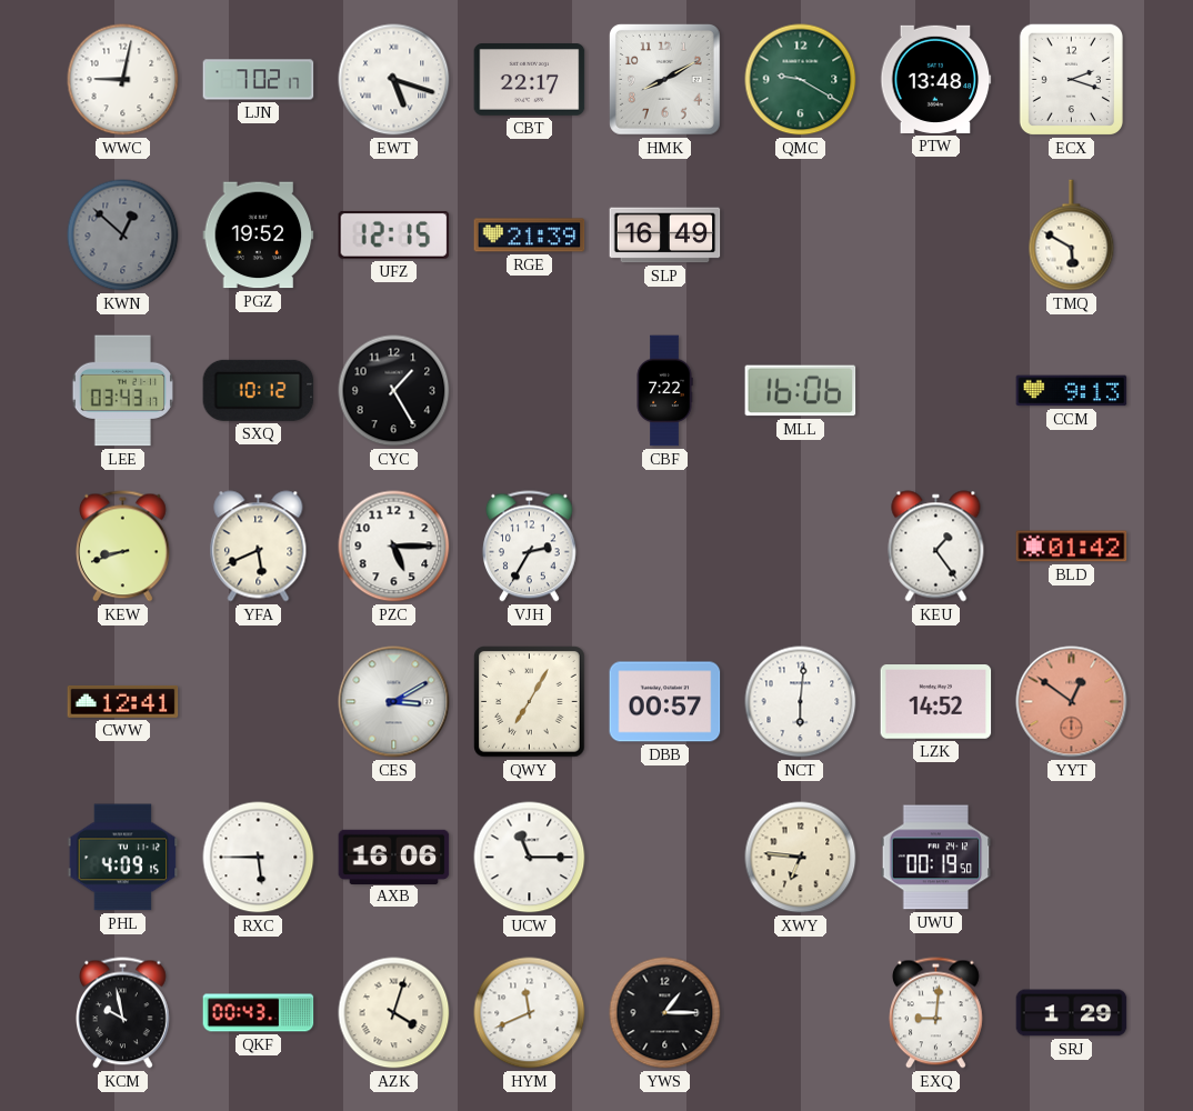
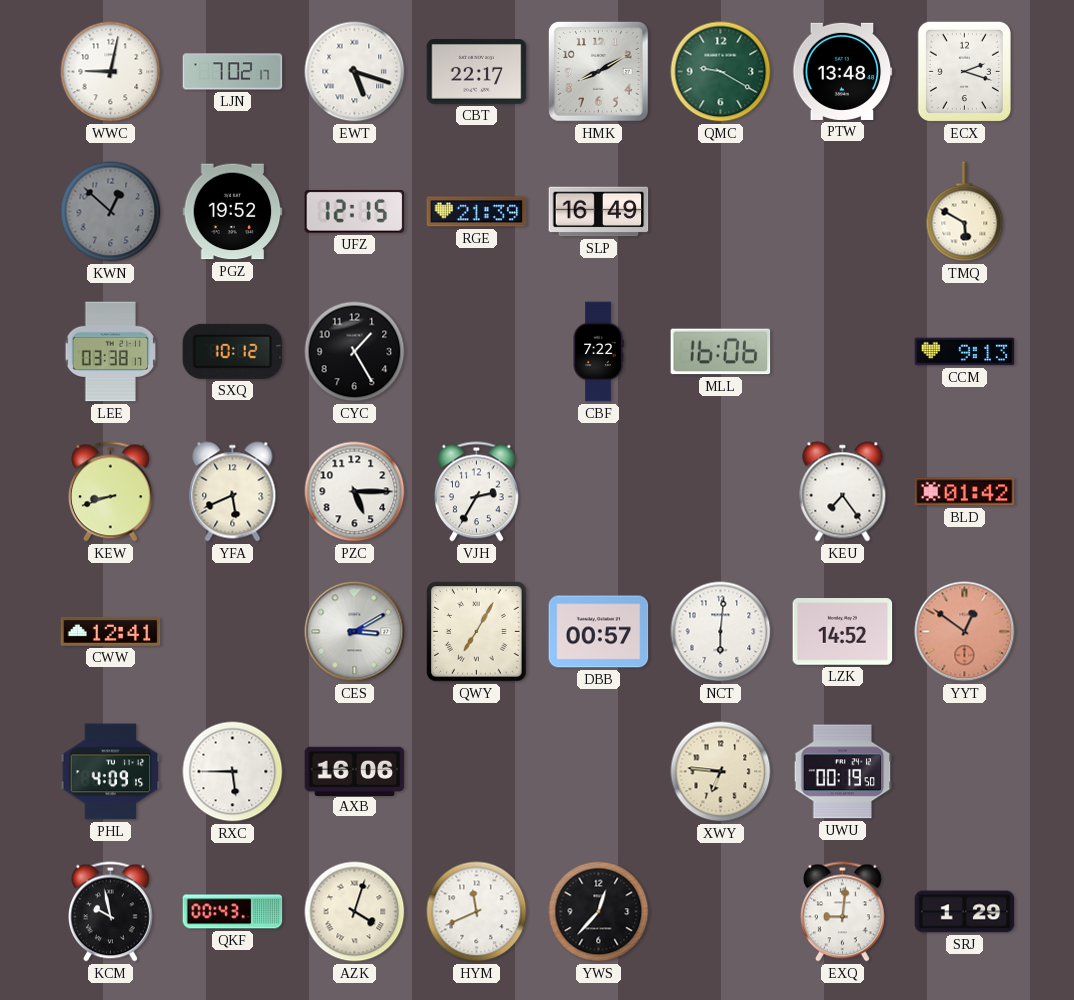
LEE: 03:43 -> 03:38 (110, 352)
KEU: 1:24 -> 7:24 (843, 492)
UCW: 11:15 -> none (530, 858)
YWS: 1:15 -> 12:37 (599, 912)
